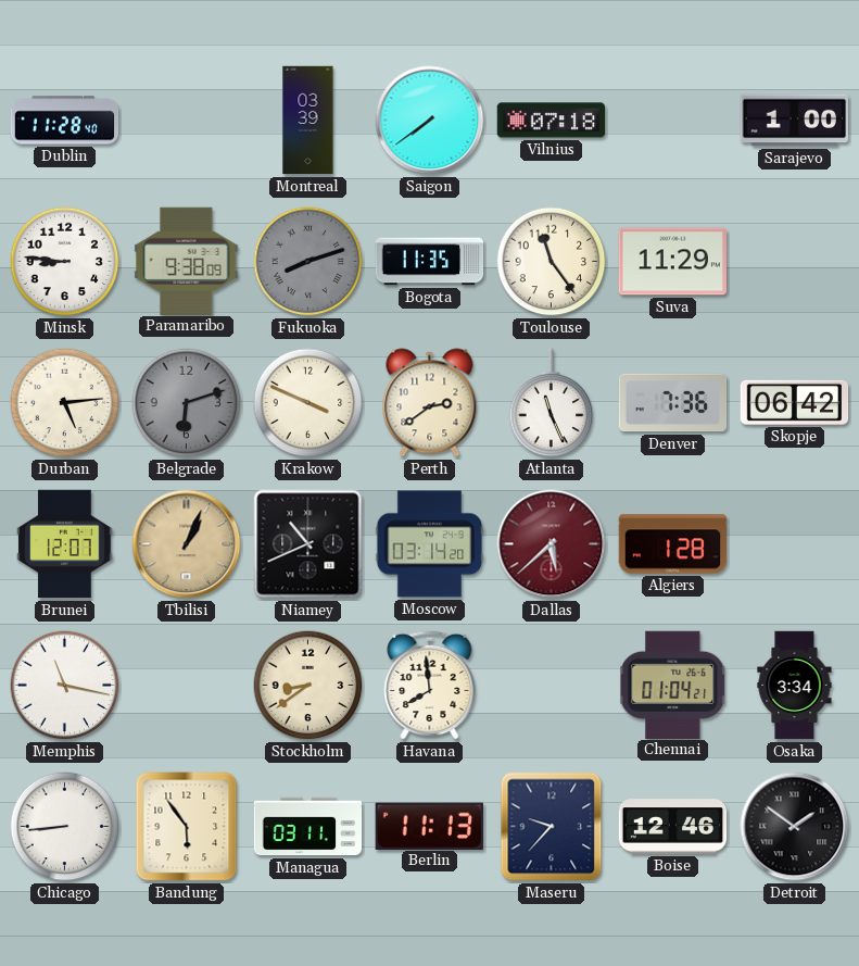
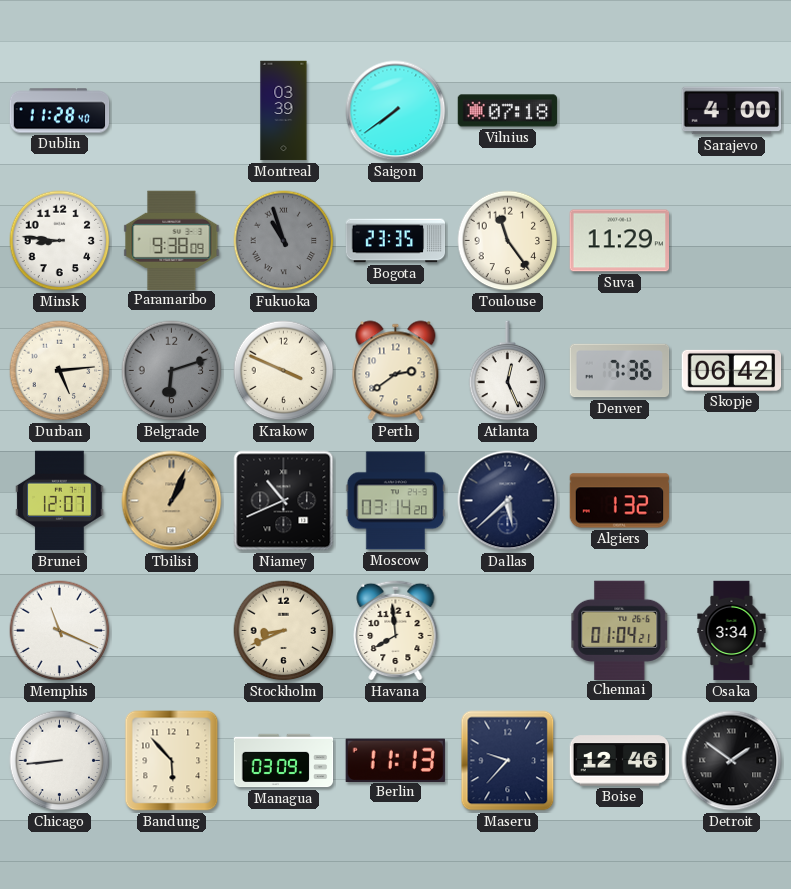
Sarajevo: 1:00 -> 4:00 (732, 111)
Fukuoka: 8:12 -> 10:57 (284, 241)
Bogota: 11:35 -> 23:35 (396, 241)
Atlanta: 11:26 -> 12:26 (508, 371)
Dallas dial: burgundy -> navy (508, 501)
Algiers: 1:28 -> 1:32 (620, 501)
Memphis: 11:17 -> 11:19 (60, 631)
Stockholm: 8:39 -> 8:41 (284, 631)
Bandung: 5:54 -> 5:53 (172, 761)
Managua: 03:11 -> 03:09 (284, 761)
